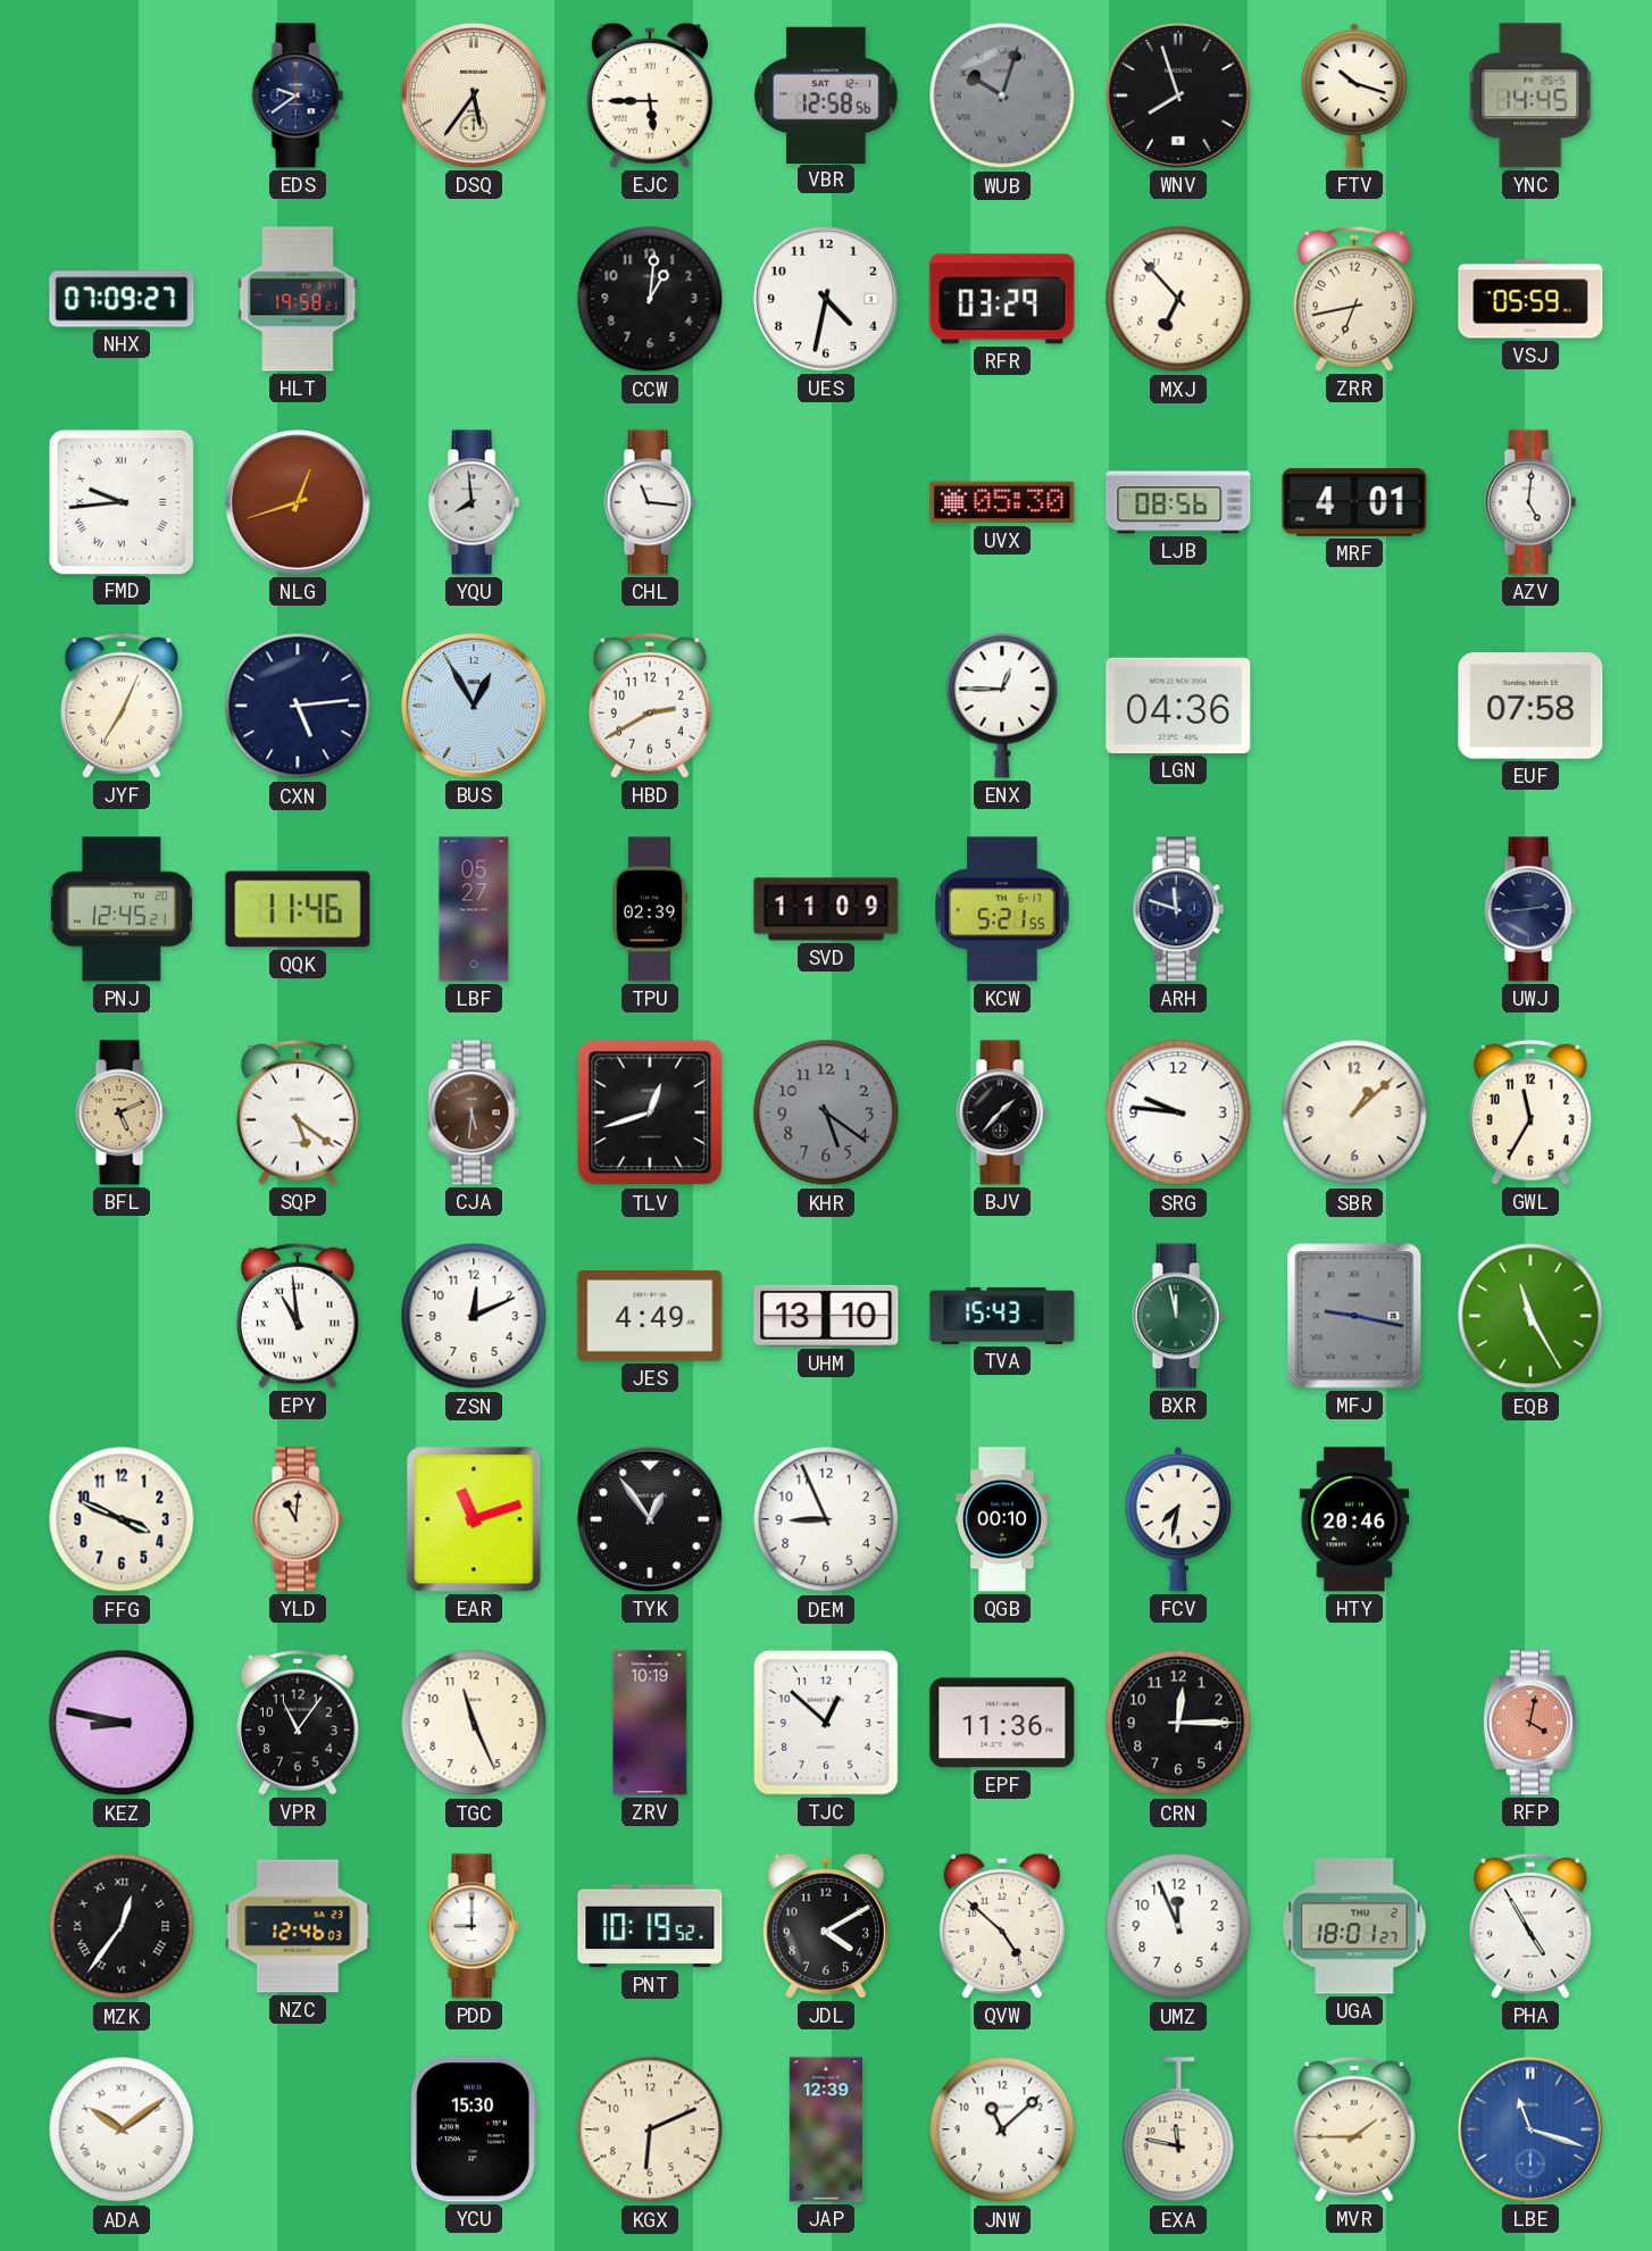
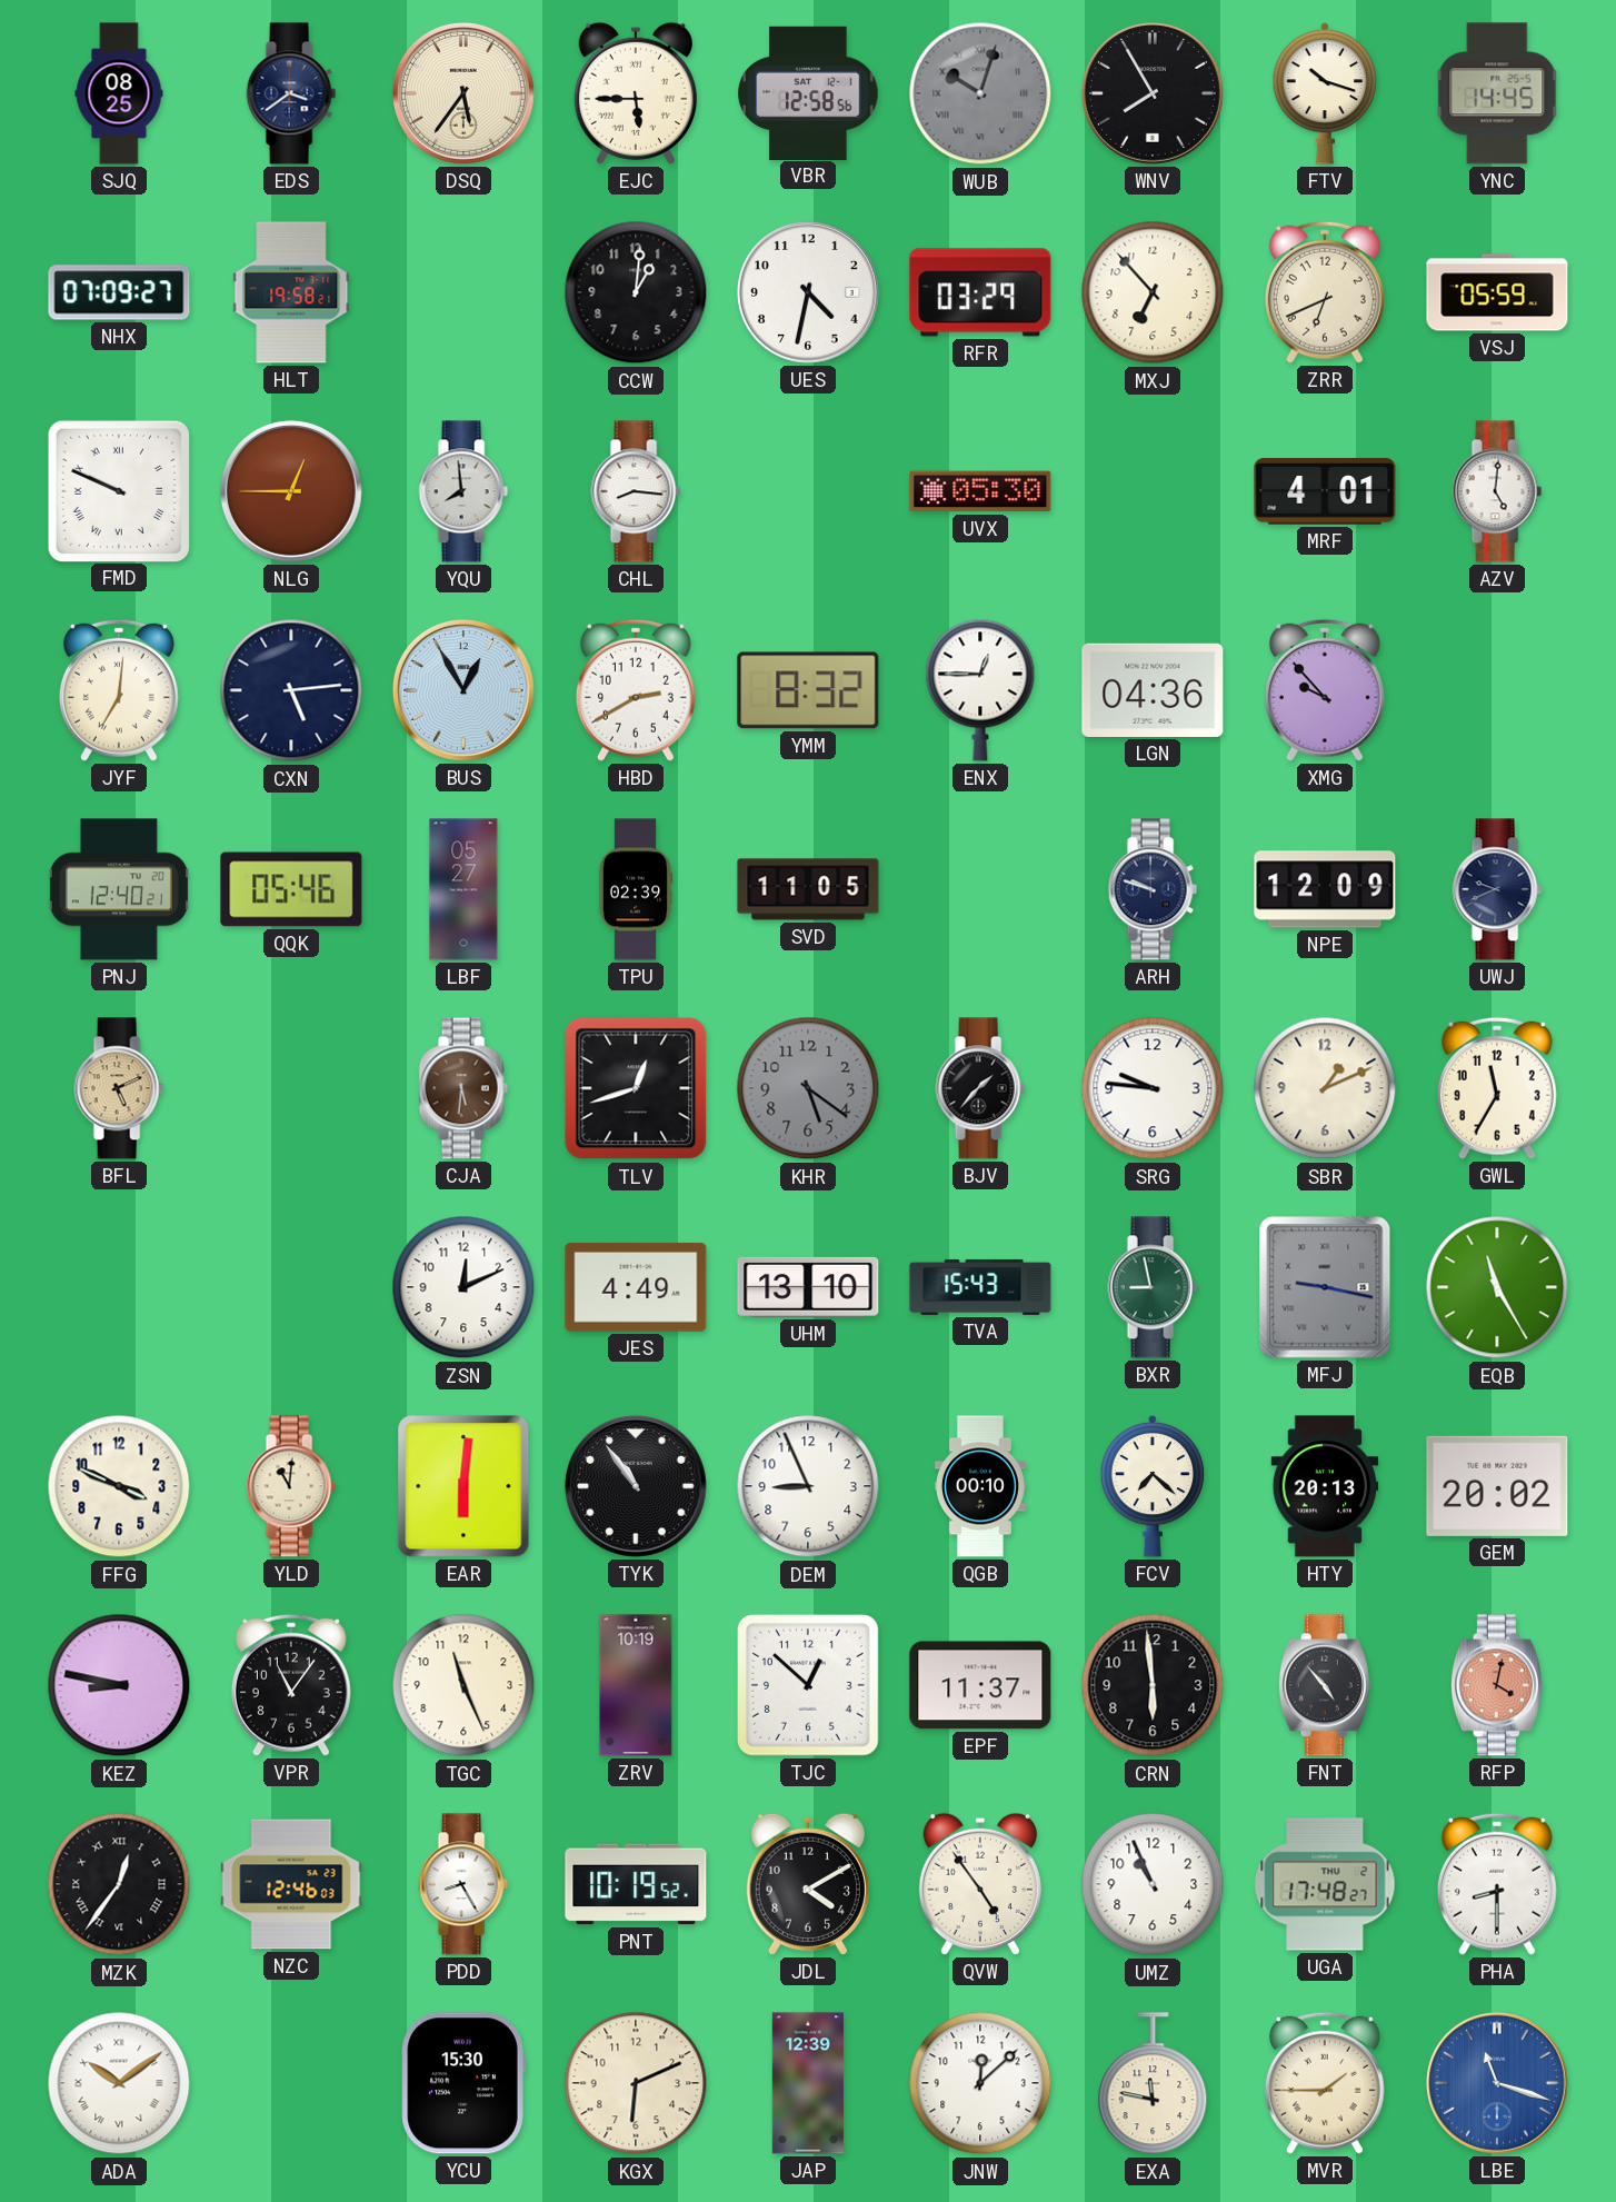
SJQ: none -> 08:25 (119, 93)
EDS: 9:39 -> 3:39 (291, 93)
WNV: 7:57 -> 7:55 (1153, 93)
ZRR: 6:43 -> 6:41 (1325, 292)
FMD: 9:44 -> 9:49 (118, 490)
NLG: 12:42 -> 12:45 (291, 491)
CHL: 11:16 -> 8:16 (636, 491)
LJB: 08:56 -> none (1178, 502)
JYF: 7:04 -> 7:01 (119, 690)
YMM: none -> 8:32 (808, 690)
XMG: none -> 9:53 (1325, 690)
EUF: 07:58 -> none (1530, 706)
PNJ: 12:45 -> 12:40 (119, 889)
QQK: 11:46 -> 05:46 (291, 889)
SVD: 11:09 -> 11:05 (808, 889)
KCW: 5:21 -> none (1002, 909)
ARH: 11:48 -> 9:48 (1153, 889)
NPE: none -> 12:09 (1325, 889)
UWJ: 2:44 -> 9:41 (1497, 889)
SQP: 5:21 -> none (298, 1112)
SBR: 1:08 -> 1:11 (1325, 1088)
EPY: 10:59 -> none (298, 1316)
BXR: 11:58 -> 8:58 (1153, 1287)
EAR: 11:12 -> 6:01 (463, 1486)
TYK: 12:54 -> 10:54 (636, 1486)
FCV: 7:32 -> 7:22 (1153, 1486)
HTY: 20:46 -> 20:13 (1325, 1486)
GEM: none -> 20:02 (1497, 1486)
EPF: 11:36 -> 11:37 (980, 1685)
CRN: 12:15 -> 5:59 (1153, 1685)
FNT: none -> 4:53 (1325, 1685)
PDD: 9:00 -> 8:25 (463, 1884)
QVW: 4:52 -> 4:54 (980, 1884)
UMZ: 11:56 -> 10:56 (1153, 1884)
UGA: 18:01 -> 17:48 (1325, 1884)
PHA: 4:55 -> 8:30 (1497, 1884)
JNW: 11:08 -> 12:08 (980, 2083)
